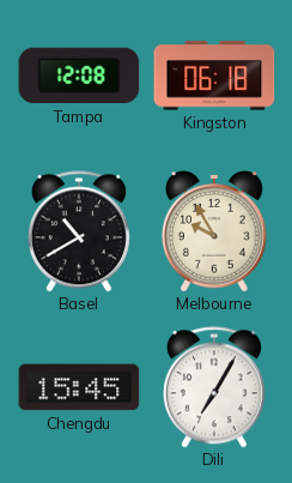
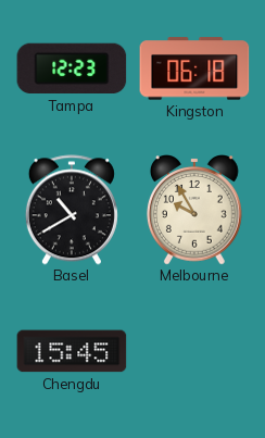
Tampa: 12:08 -> 12:23 (72, 68)
Dili: 7:05 -> none (214, 387)
